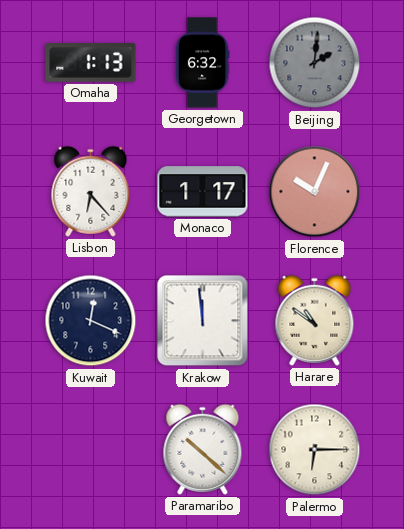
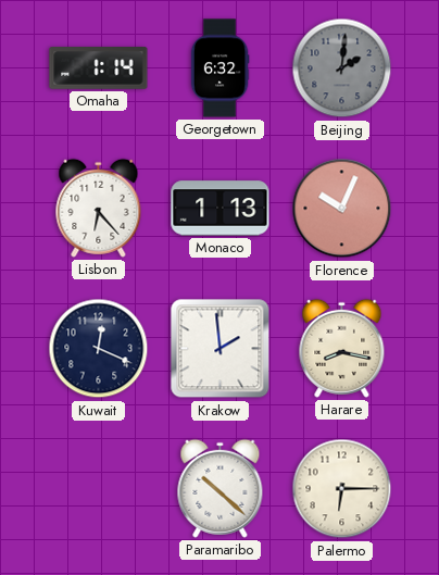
Omaha: 1:13 -> 1:14 (99, 68)
Monaco: 1:17 -> 1:13 (221, 209)
Krakow: 11:59 -> 1:59 (221, 349)
Harare: 10:51 -> 8:17 (342, 348)
